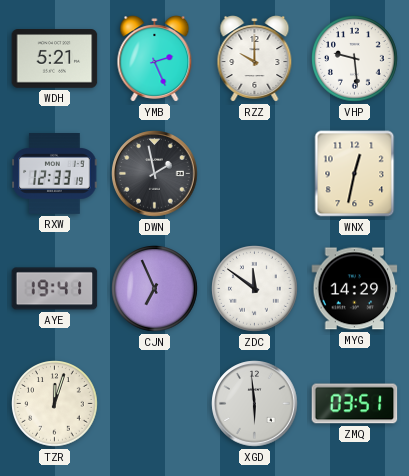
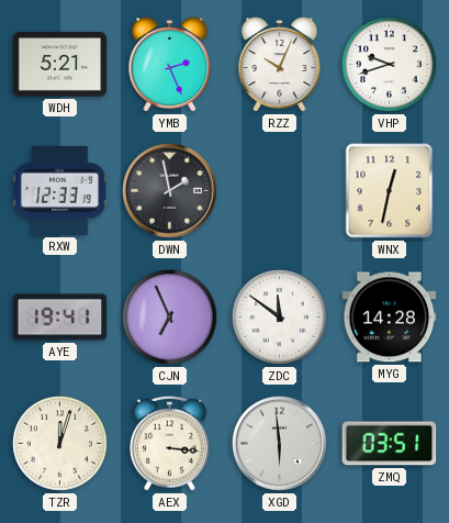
RZZ: 10:00 -> 10:04 (280, 65)
VHP: 9:29 -> 9:42 (390, 65)
MYG: 14:29 -> 14:28 (390, 318)
AEX: none -> 3:16 (169, 443)
